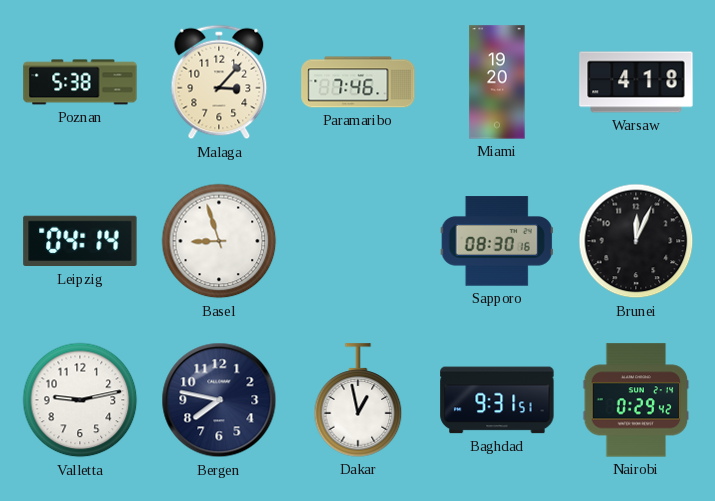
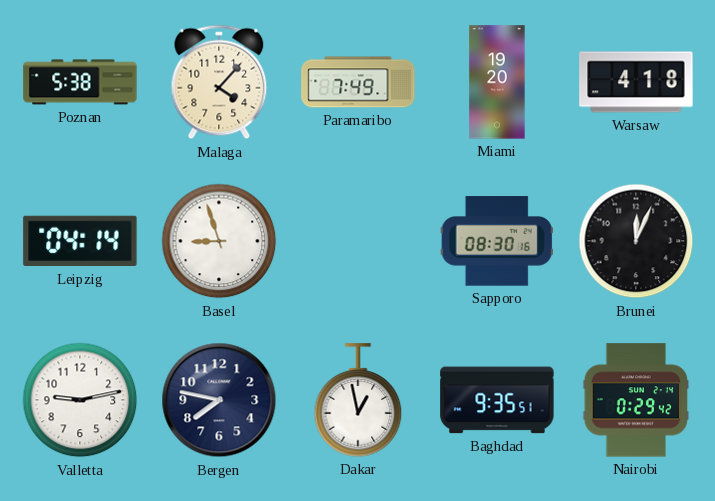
Malaga: 3:07 -> 4:07 (219, 82)
Paramaribo: 7:46 -> 7:49 (358, 82)
Baghdad: 9:31 -> 9:35 (497, 400)
